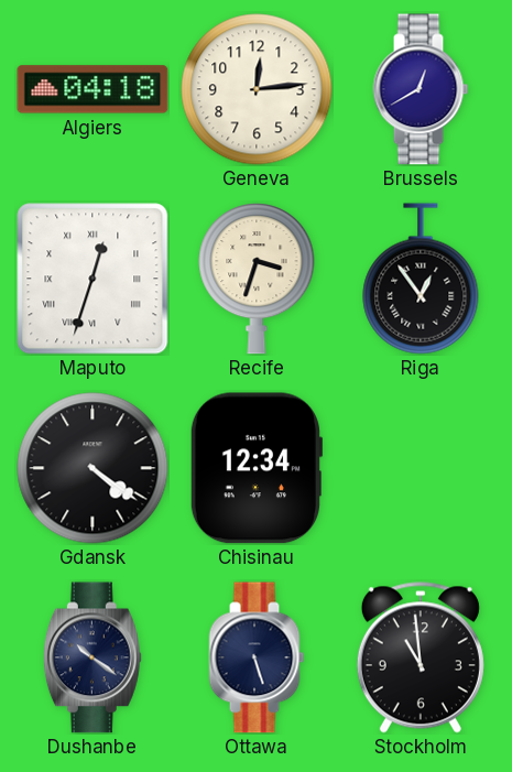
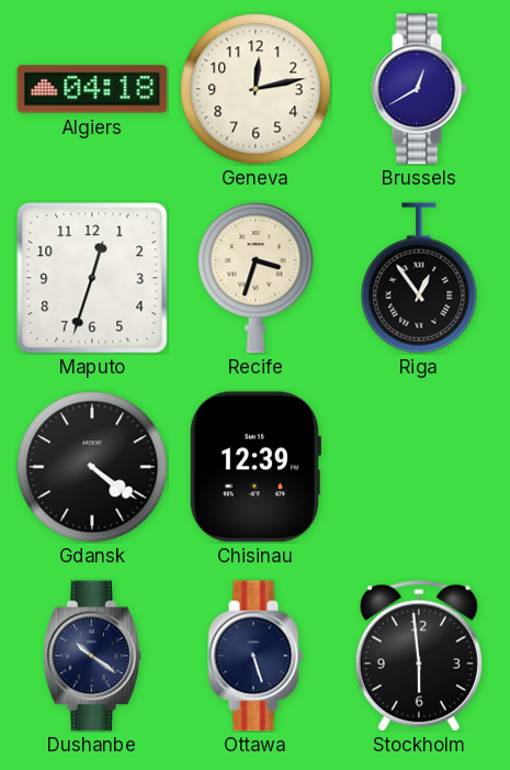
Geneva: 12:14 -> 12:13 (256, 89)
Maputo numerals: Roman -> Arabic (92, 278)
Chisinau: 12:34 -> 12:39 (254, 467)
Stockholm: 10:59 -> 5:59 (419, 656)
